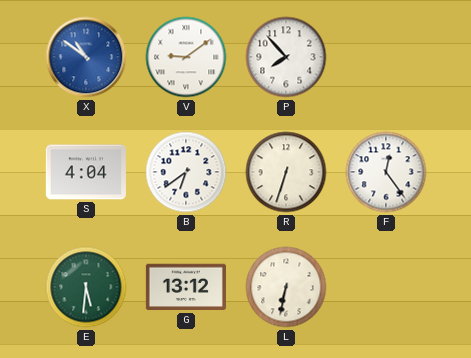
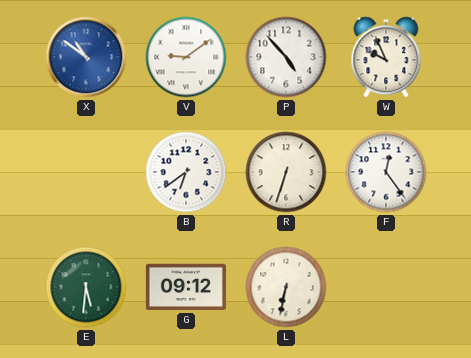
P: 7:53 -> 4:53 (286, 57)
W: none -> 9:56 (386, 57)
S: 4:04 -> none (86, 172)
G: 13:12 -> 09:12 (186, 287)
